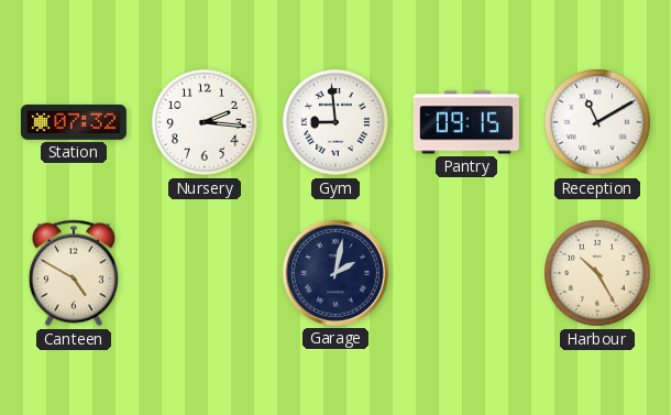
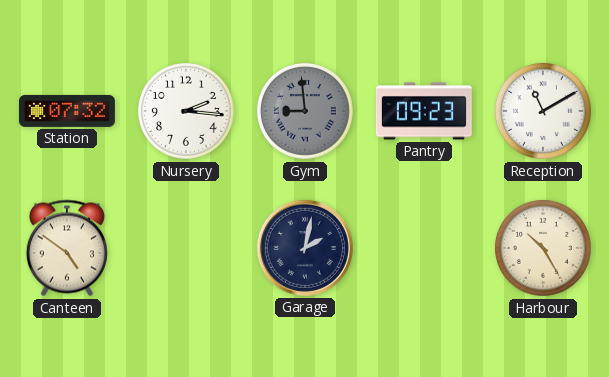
Gym dial: white -> grey (305, 111)
Pantry: 09:15 -> 09:23 (424, 111)
Canteen: 4:50 -> 4:51 (67, 248)
